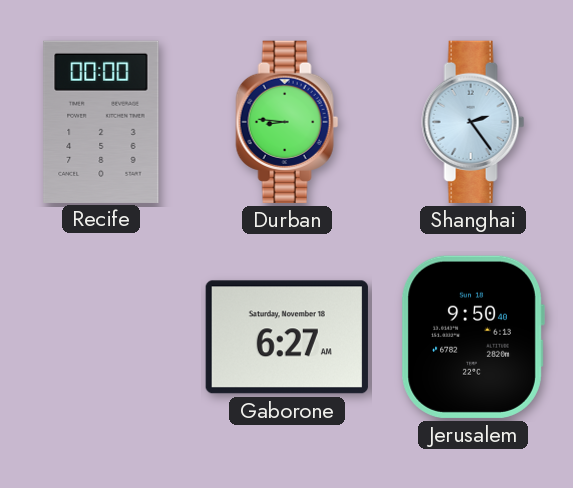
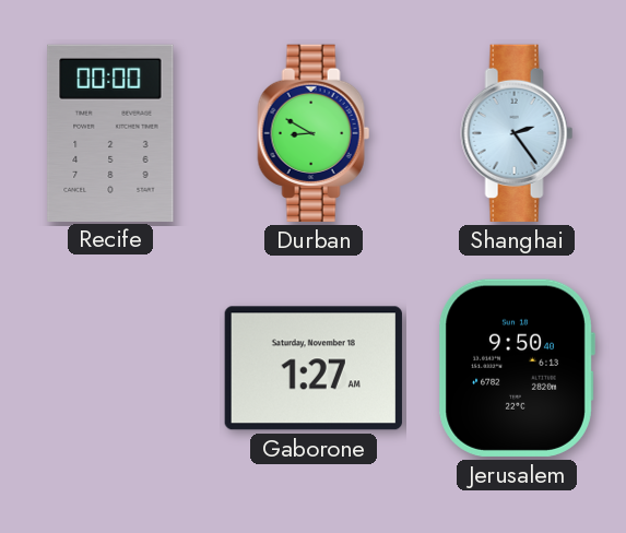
Durban: 8:46 -> 8:50 (314, 133)
Gaborone: 6:27 -> 1:27 (314, 368)
